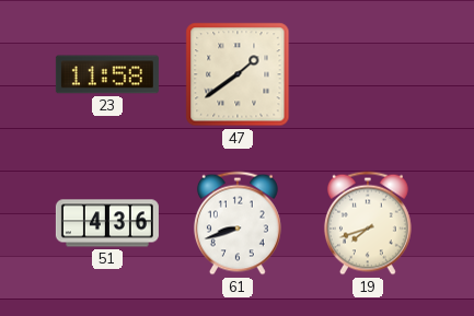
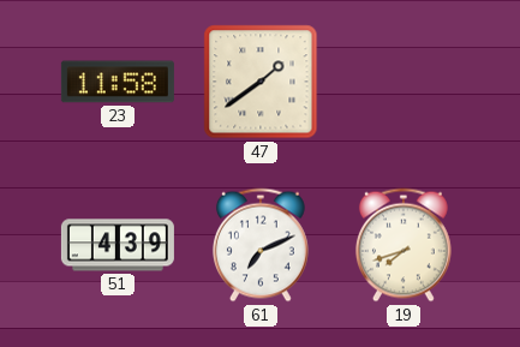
51: 4:36 -> 4:39 (118, 245)
61: 8:42 -> 7:11 (261, 245)
